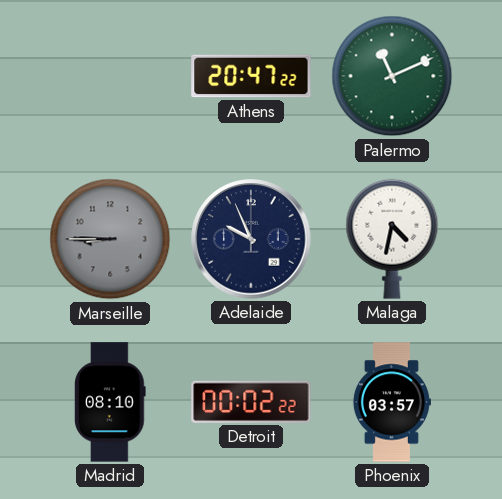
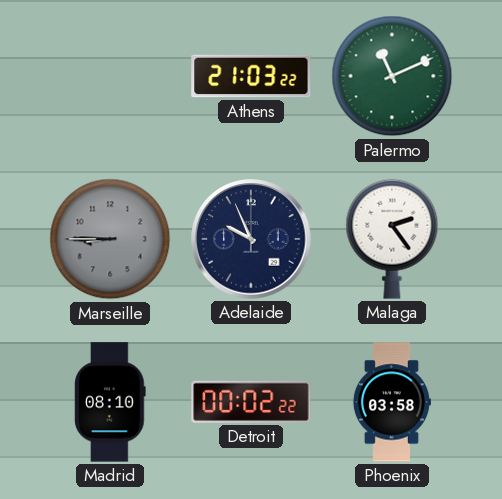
Athens: 20:47 -> 21:03 (251, 76)
Malaga: 4:32 -> 2:24 (392, 239)
Phoenix: 03:57 -> 03:58 (391, 402)
